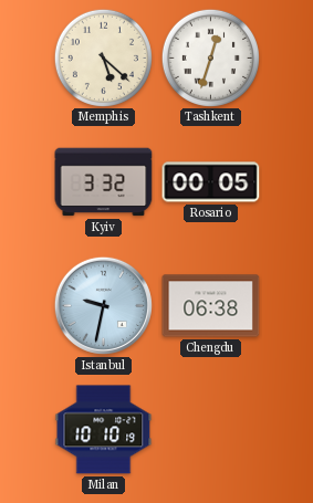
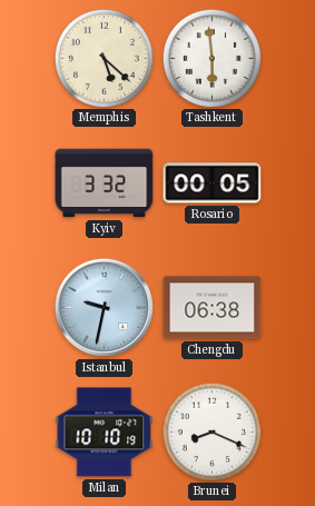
Tashkent: 12:33 -> 5:59 (211, 58)
Brunei: none -> 8:19 (211, 431)
